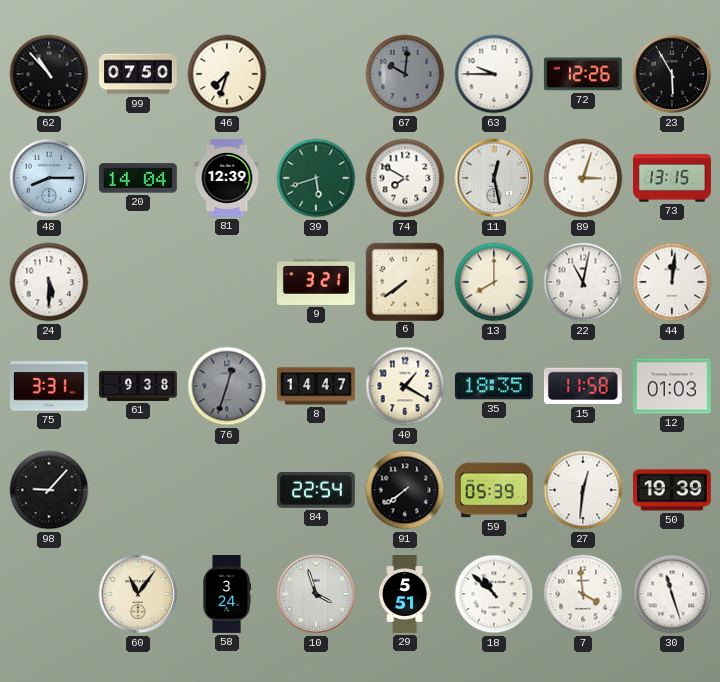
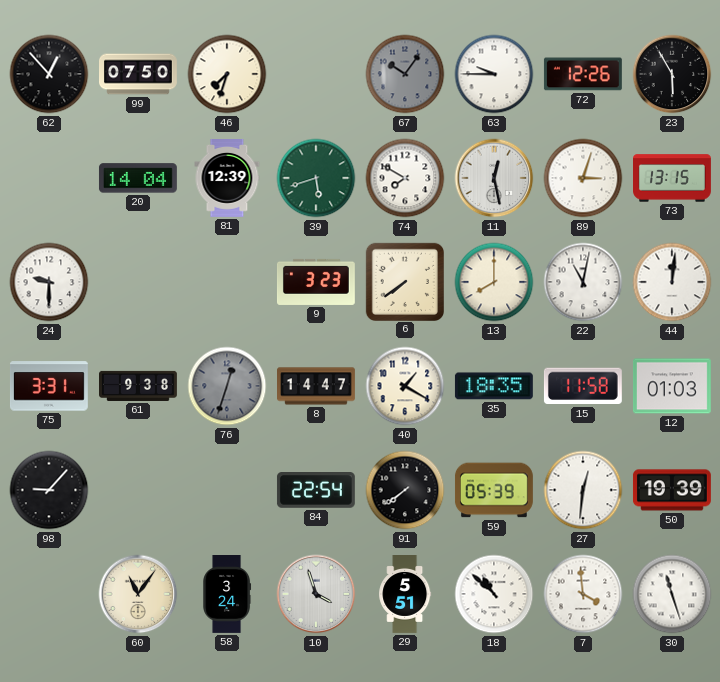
62: 10:53 -> 12:53 (49, 74)
67: 10:01 -> 10:06 (405, 74)
48: 8:15 -> none (49, 178)
24: 5:30 -> 9:30 (49, 282)
9: 3:21 -> 3:23 (316, 282)
